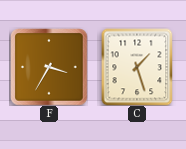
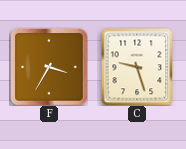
C: 1:27 -> 9:27 (137, 67)
